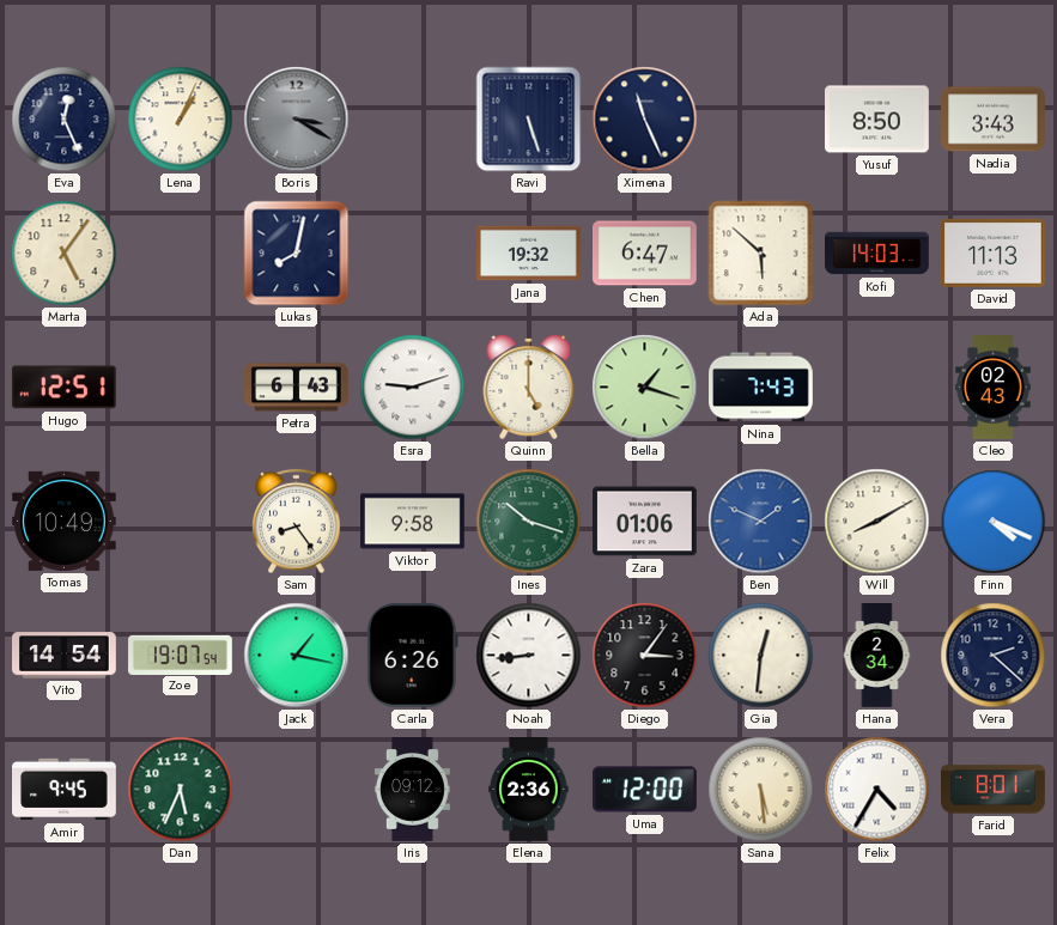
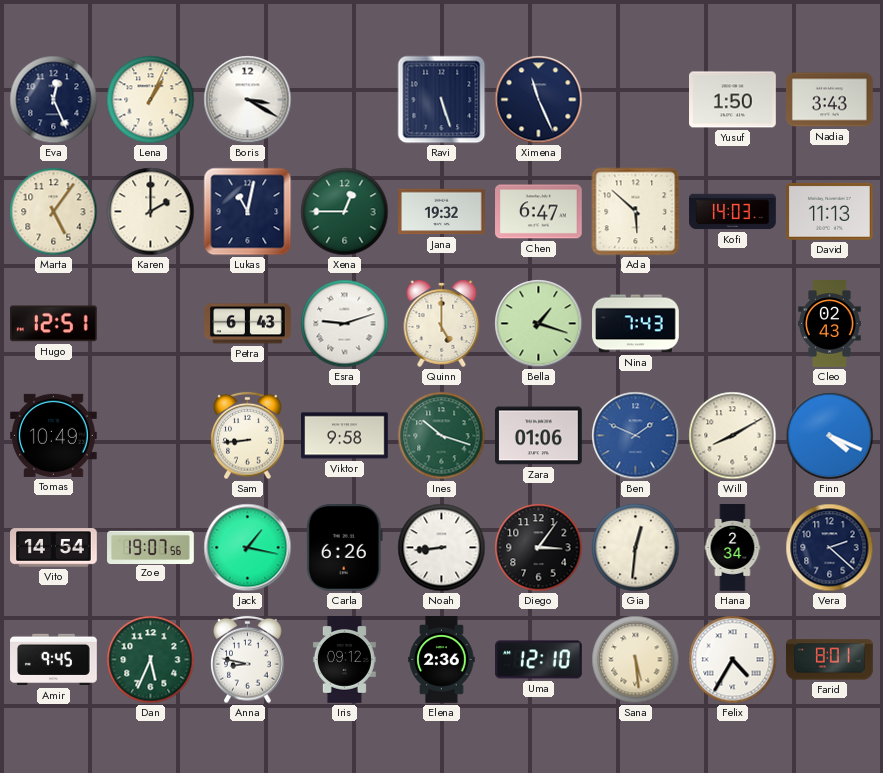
Boris dial: grey -> white (248, 100)
Yusuf: 8:50 -> 1:50 (733, 100)
Karen: none -> 2:00 (151, 212)
Lukas: 8:02 -> 11:02 (248, 212)
Xena: none -> 12:45 (345, 212)
Sam: 8:24 -> 8:44 (248, 436)
Zoe: 19:07:54 -> 19:07:56 (151, 547)
Anna: none -> 8:47 (248, 660)
Uma: 12:00 -> 12:10 (539, 660)
